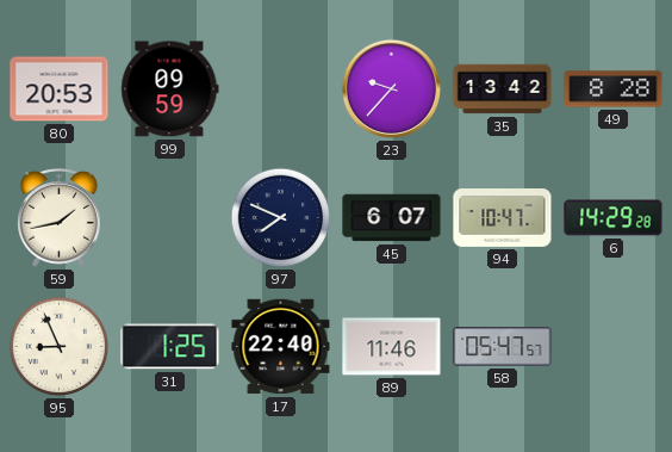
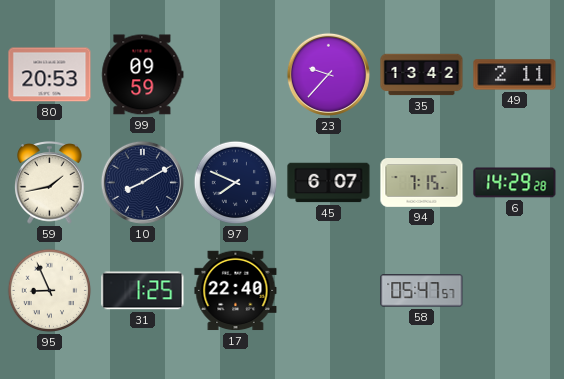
49: 8:28 -> 2:11 (515, 75)
10: none -> 8:10 (142, 182)
94: 10:47 -> 7:15 (422, 183)
89: 11:46 -> none (392, 347)
